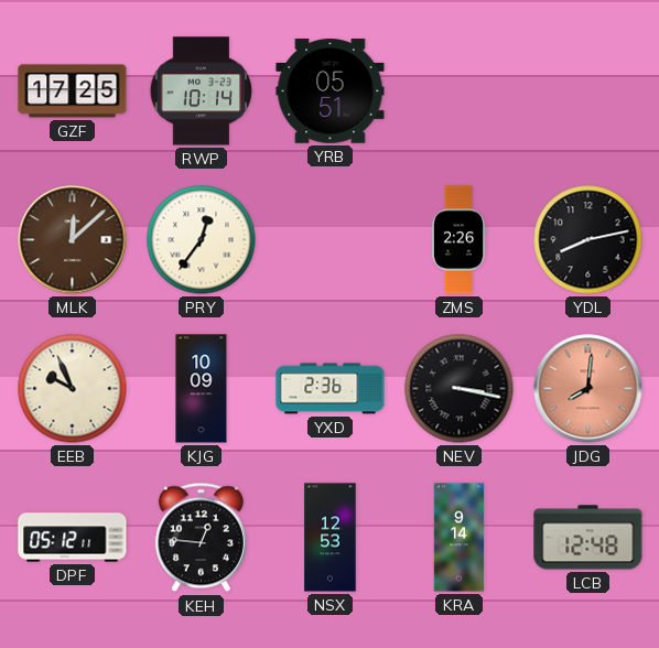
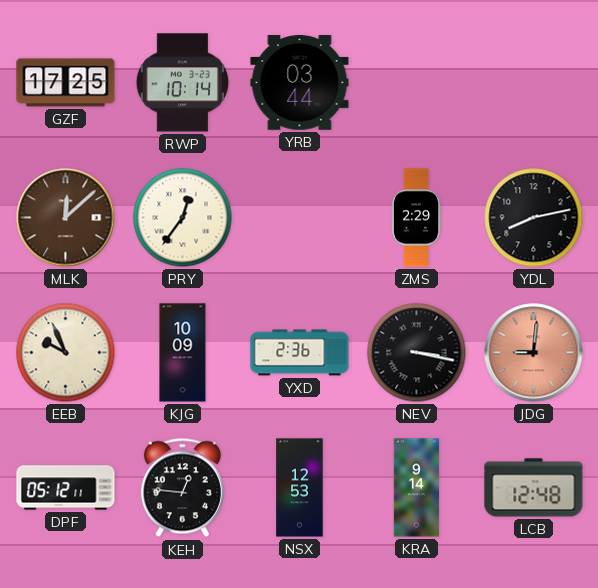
YRB: 05:51 -> 03:44 (300, 83)
ZMS: 2:26 -> 2:29 (416, 218)
JDG: 8:01 -> 9:01 (534, 353)
